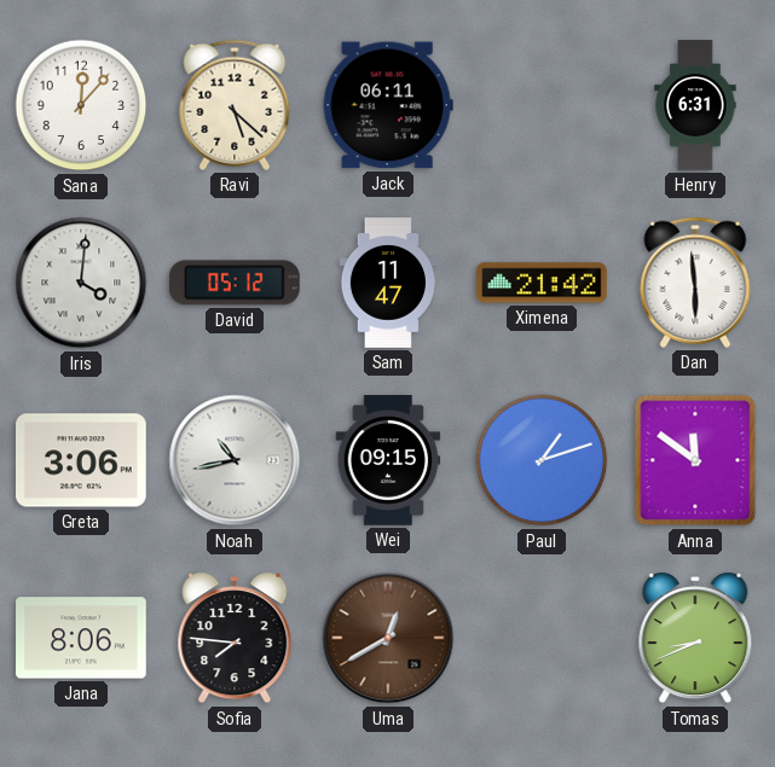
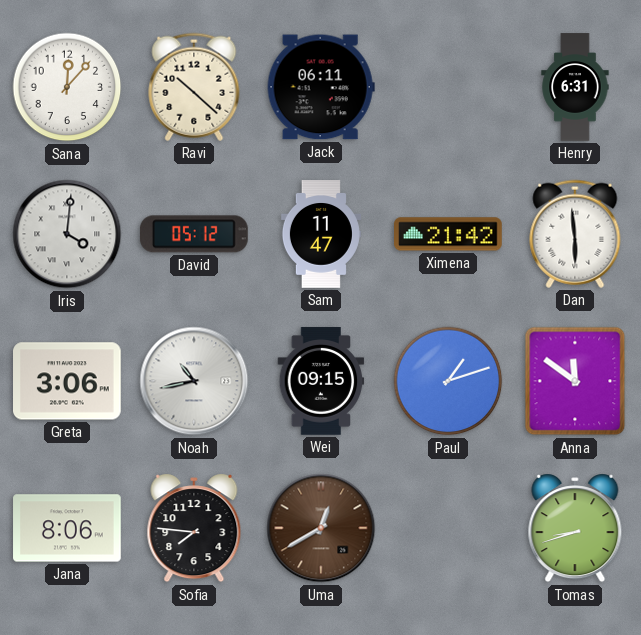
Ravi: 5:22 -> 10:22 (194, 87)
Tomas: 8:41 -> 8:42 (575, 528)
